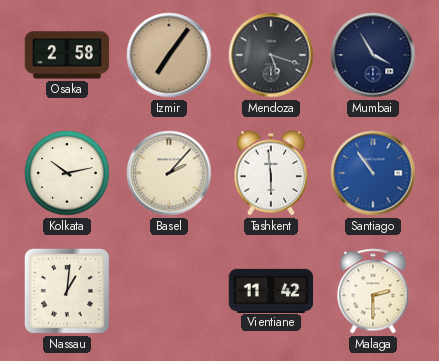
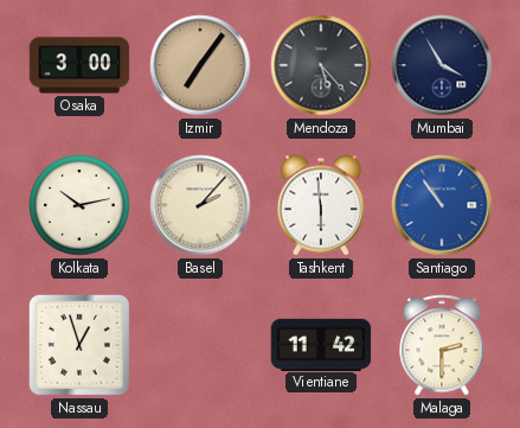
Osaka: 2:58 -> 3:00 (79, 65)
Mendoza: 5:18 -> 5:23 (321, 65)
Nassau: 1:01 -> 12:57 (79, 345)
